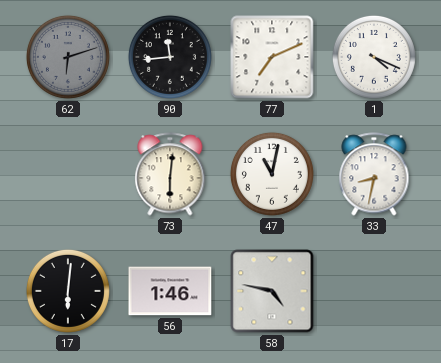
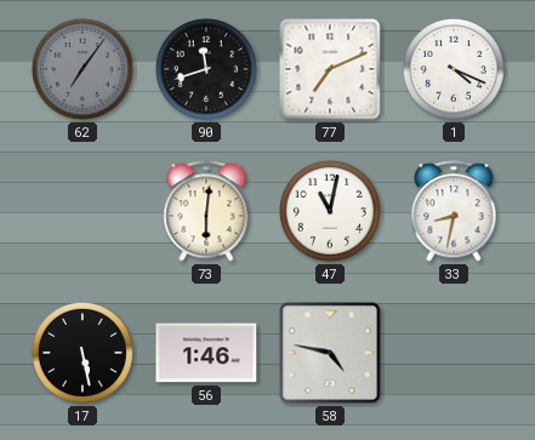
62: 6:12 -> 7:06 (82, 69)
90: 11:44 -> 11:42 (206, 69)
17: 6:01 -> 5:28 (82, 353)
